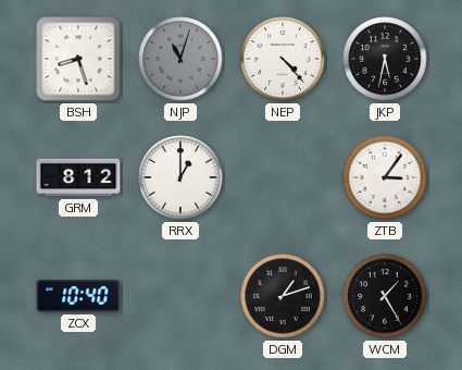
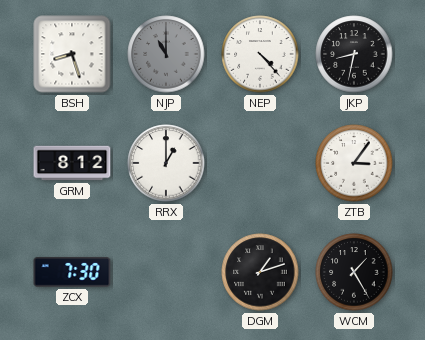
NJP: 11:03 -> 11:00 (166, 54)
JKP: 5:32 -> 8:32 (354, 54)
ZCX: 10:40 -> 7:30 (72, 272)
